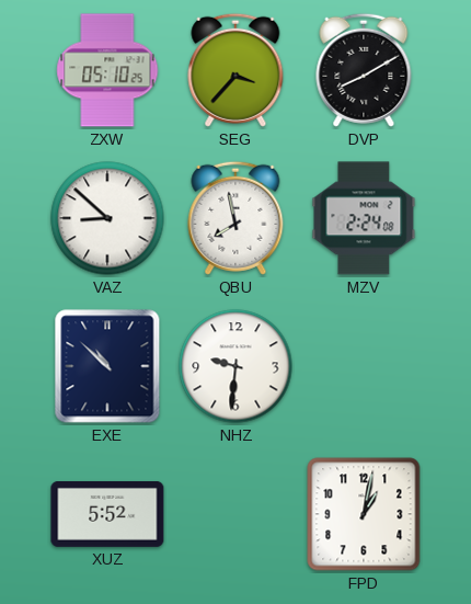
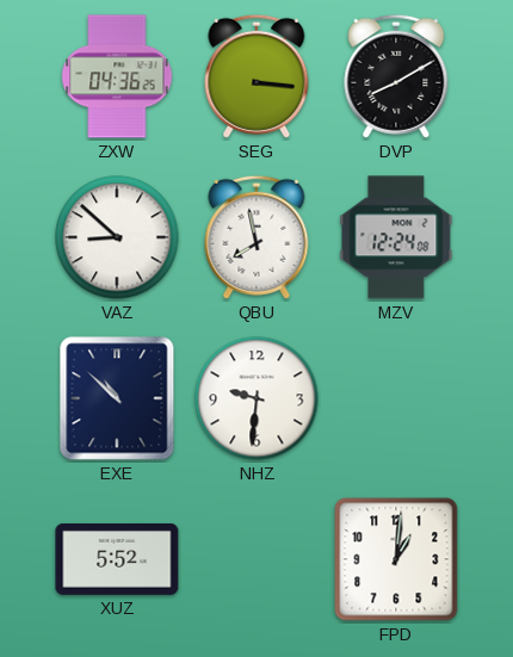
ZXW: 05:10 -> 04:36 (117, 76)
SEG: 3:37 -> 3:16 (256, 76)
MZV: 2:24 -> 12:24 (396, 237)
FPD: 1:02 -> 1:01 (396, 559)
